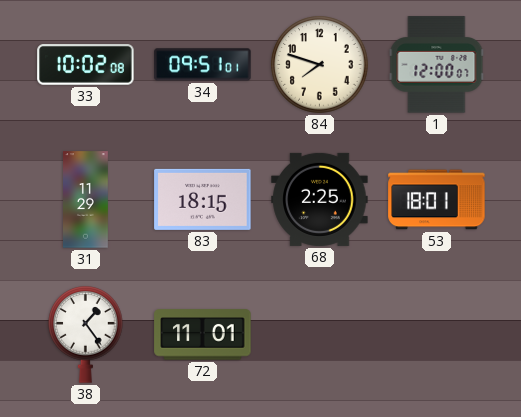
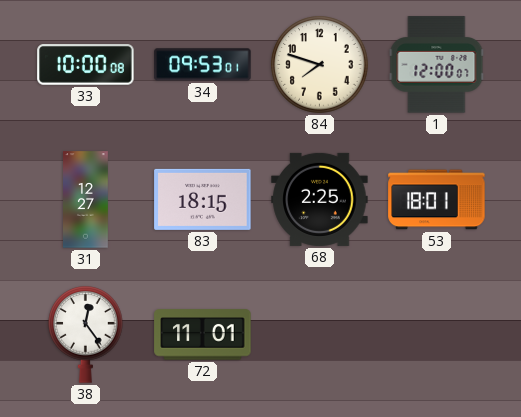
33: 10:02 -> 10:00 (86, 65)
34: 09:51 -> 09:53 (203, 65)
31: 11:29 -> 12:27 (86, 200)
38: 1:24 -> 12:24 (86, 335)
